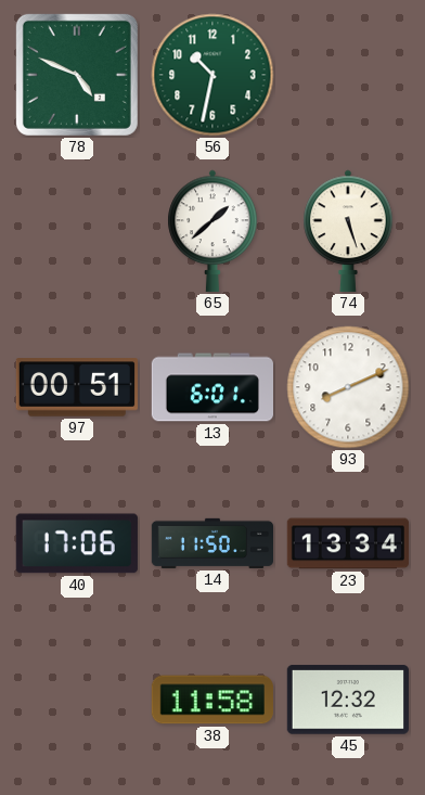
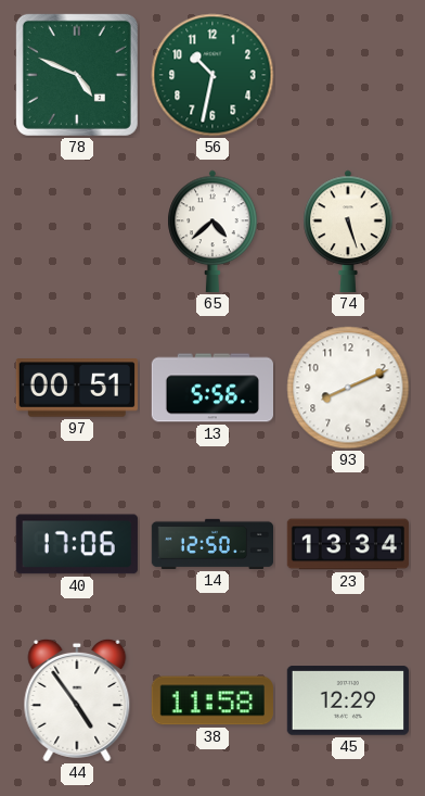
65: 1:38 -> 4:38 (212, 231)
13: 6:01 -> 5:56 (211, 388)
14: 11:50 -> 12:50 (211, 544)
44: none -> 4:54 (77, 700)
45: 12:32 -> 12:29 (348, 700)
